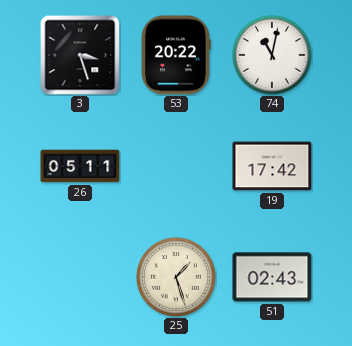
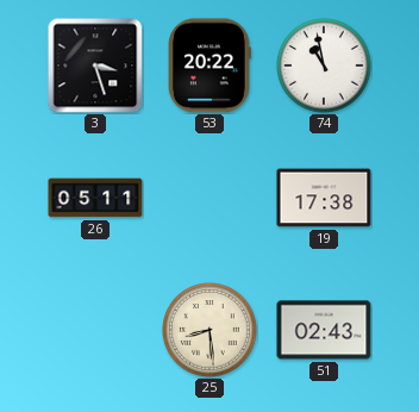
74: 11:02 -> 10:58 (324, 65)
19: 17:42 -> 17:38 (324, 198)
25: 1:27 -> 8:29 (209, 330)
